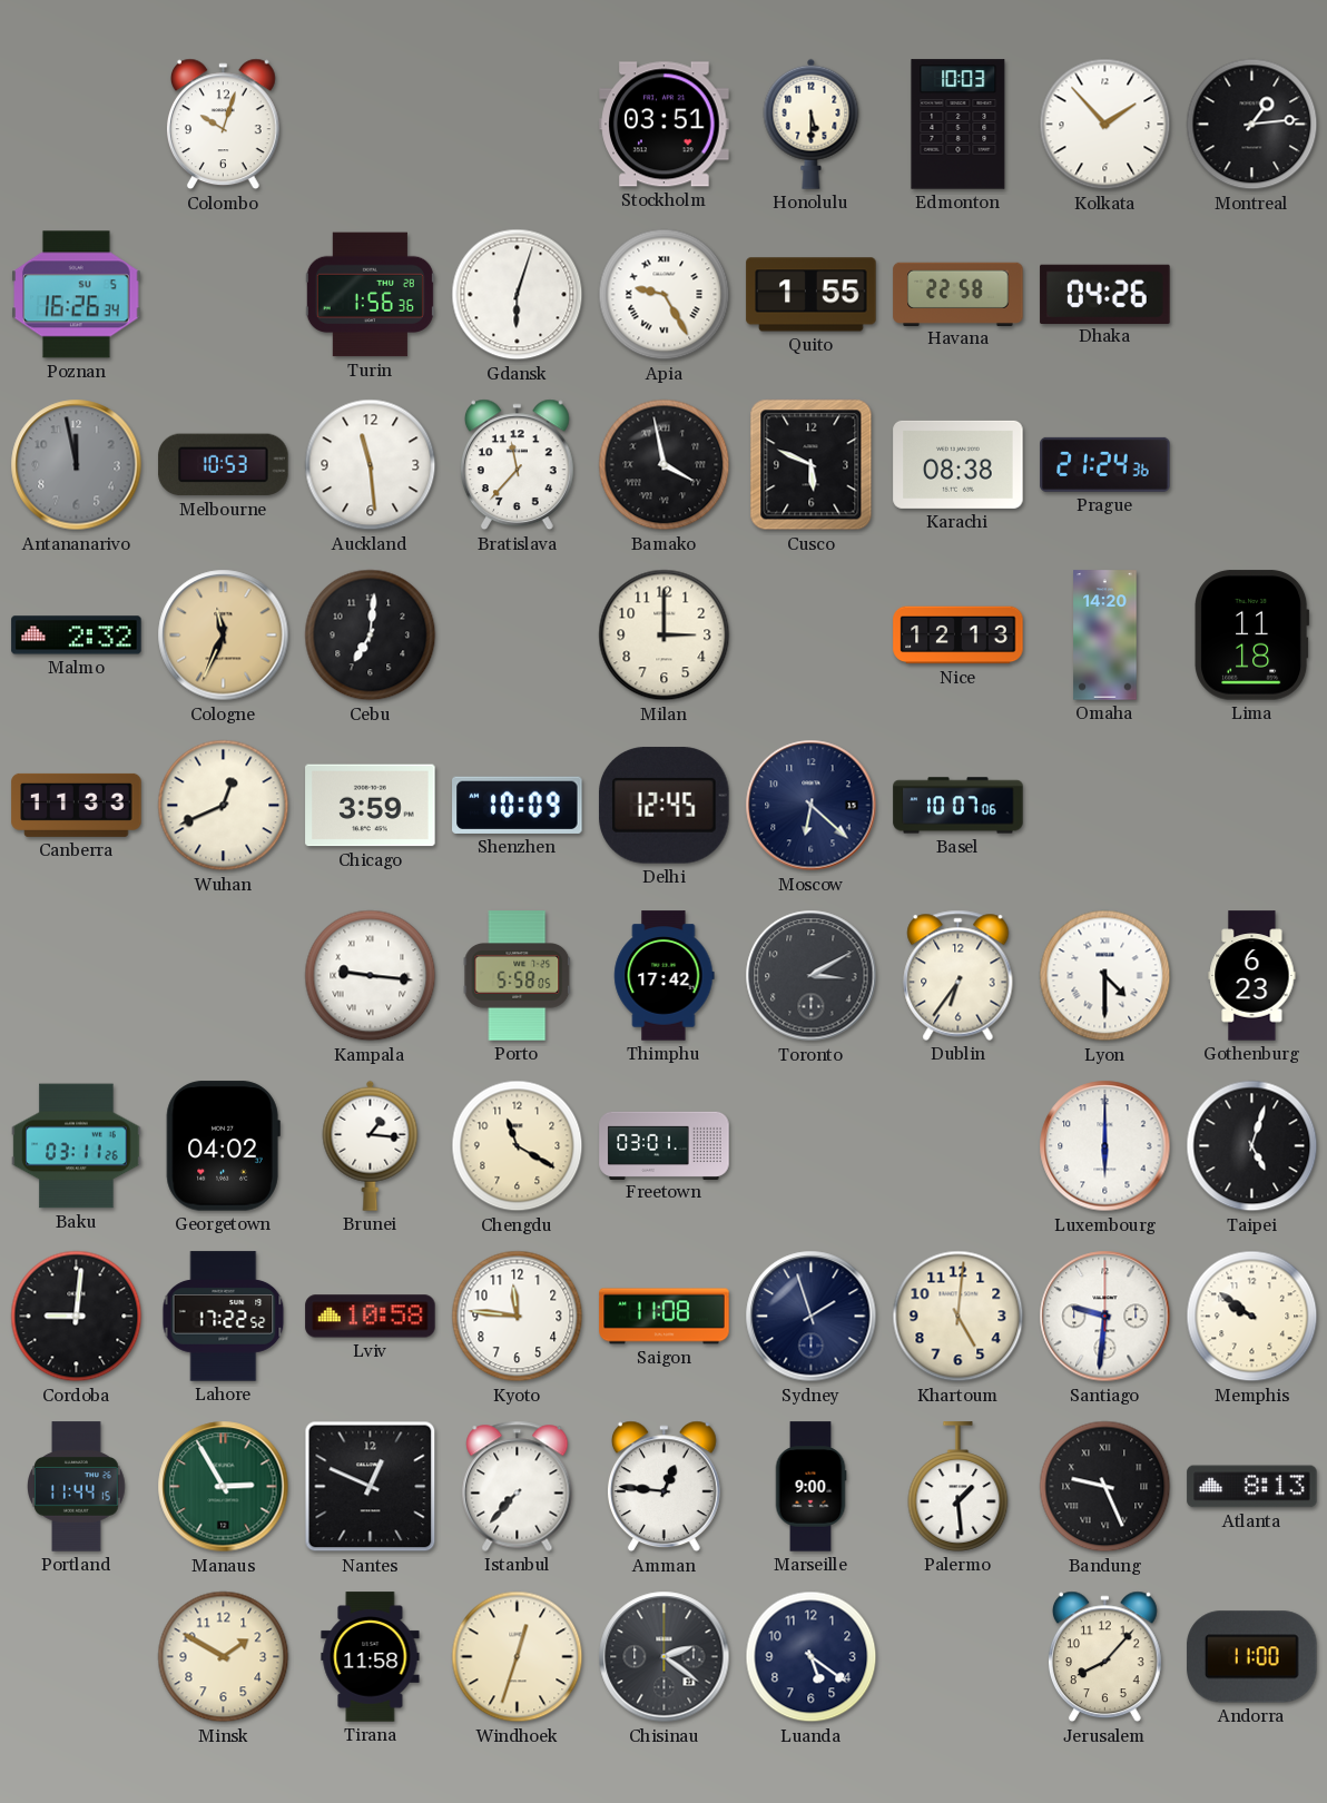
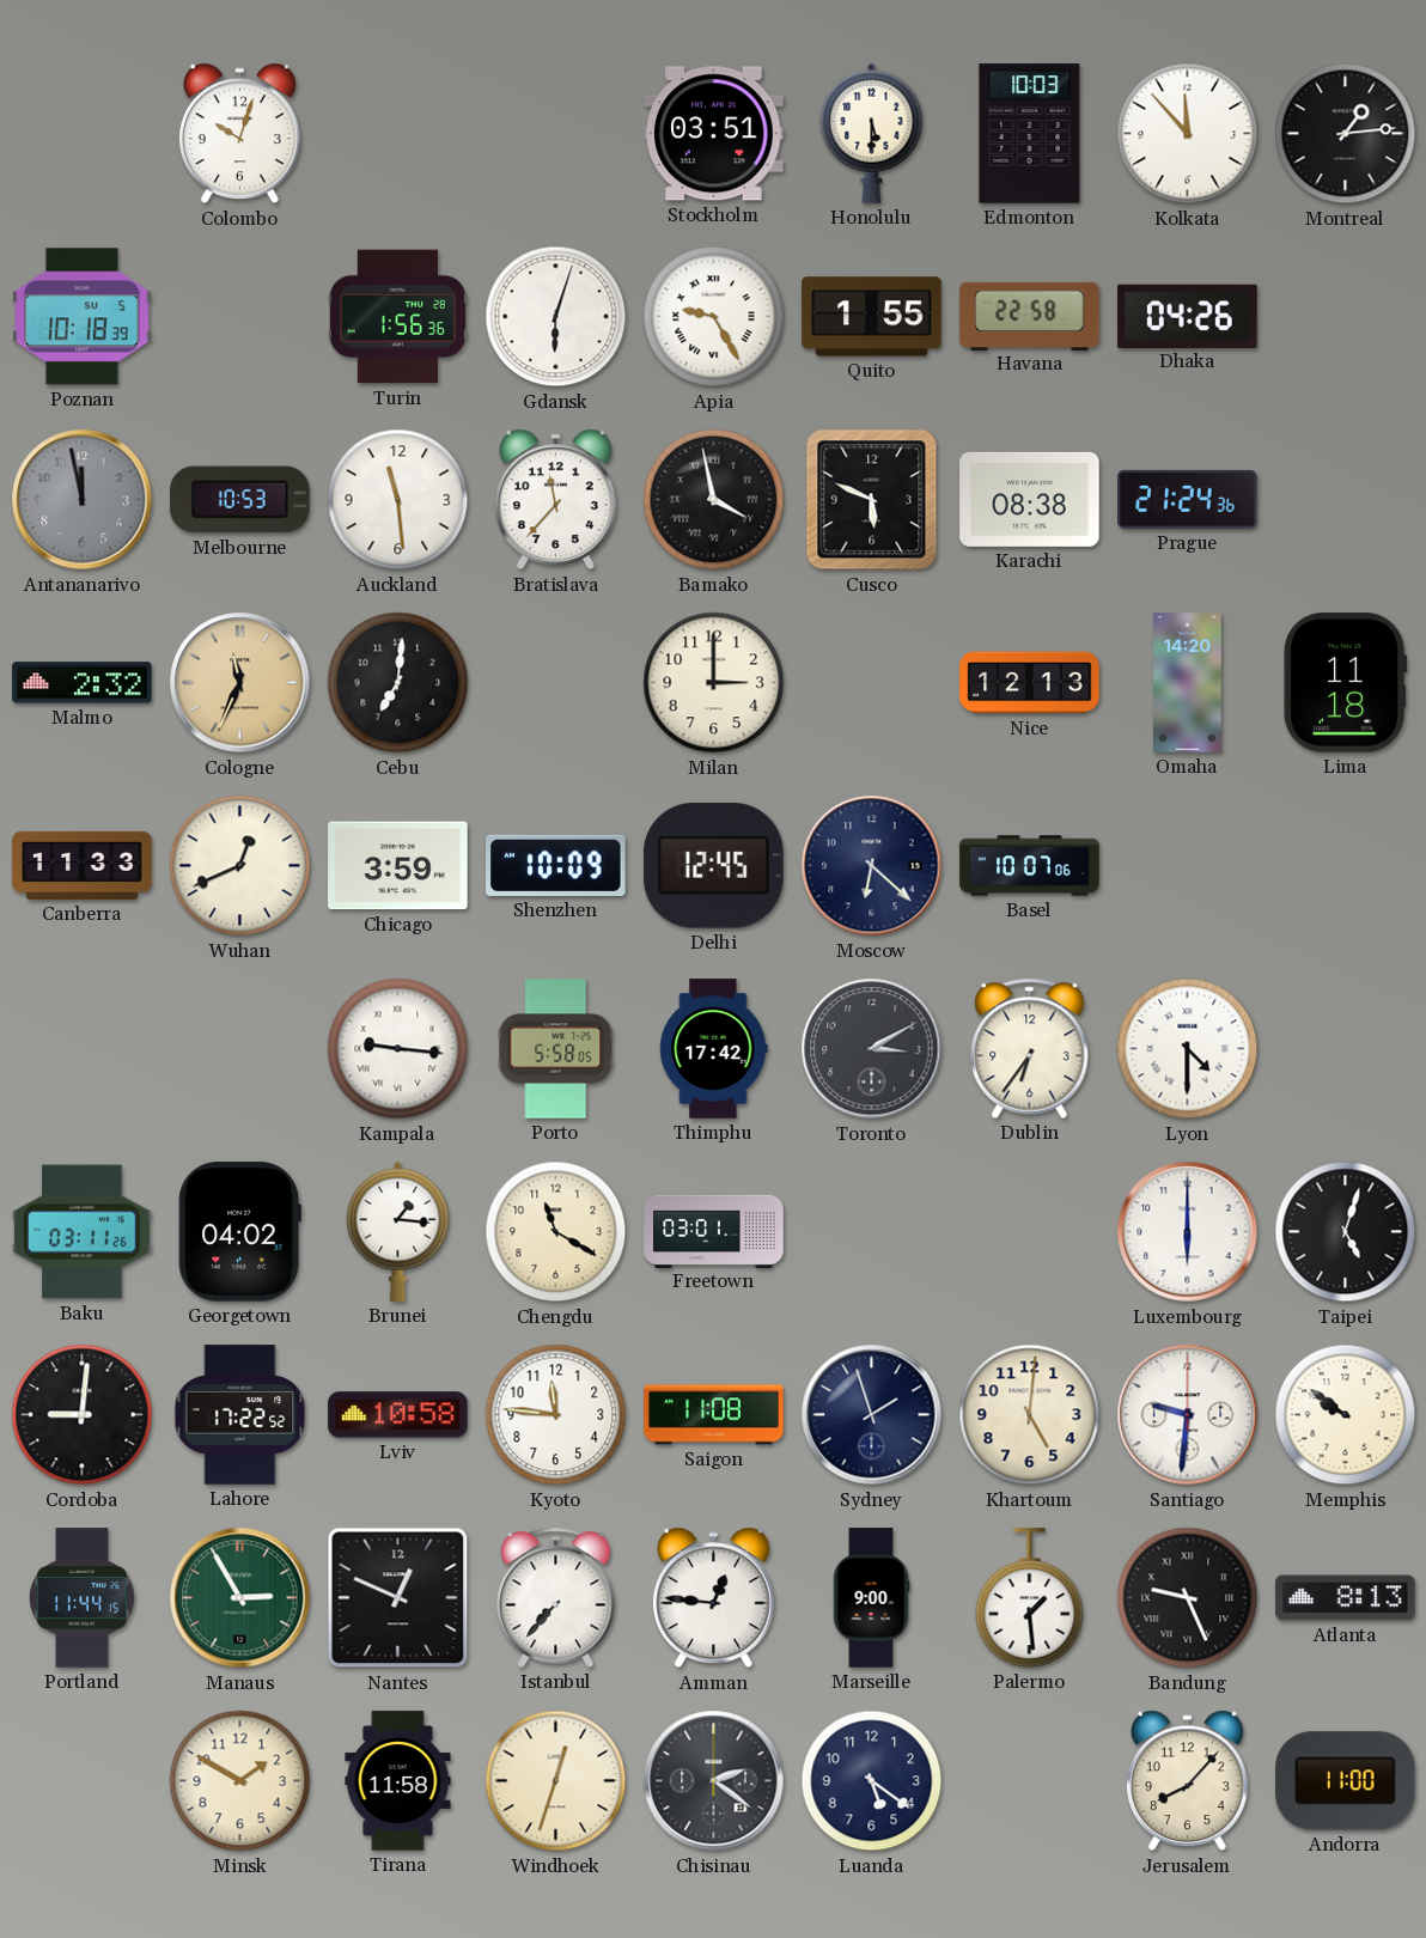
Kolkata: 1:53 -> 11:53 (1188, 134)
Poznan: 16:26 -> 10:18 (83, 317)
Gothenburg: 6:23 -> none (1252, 976)
